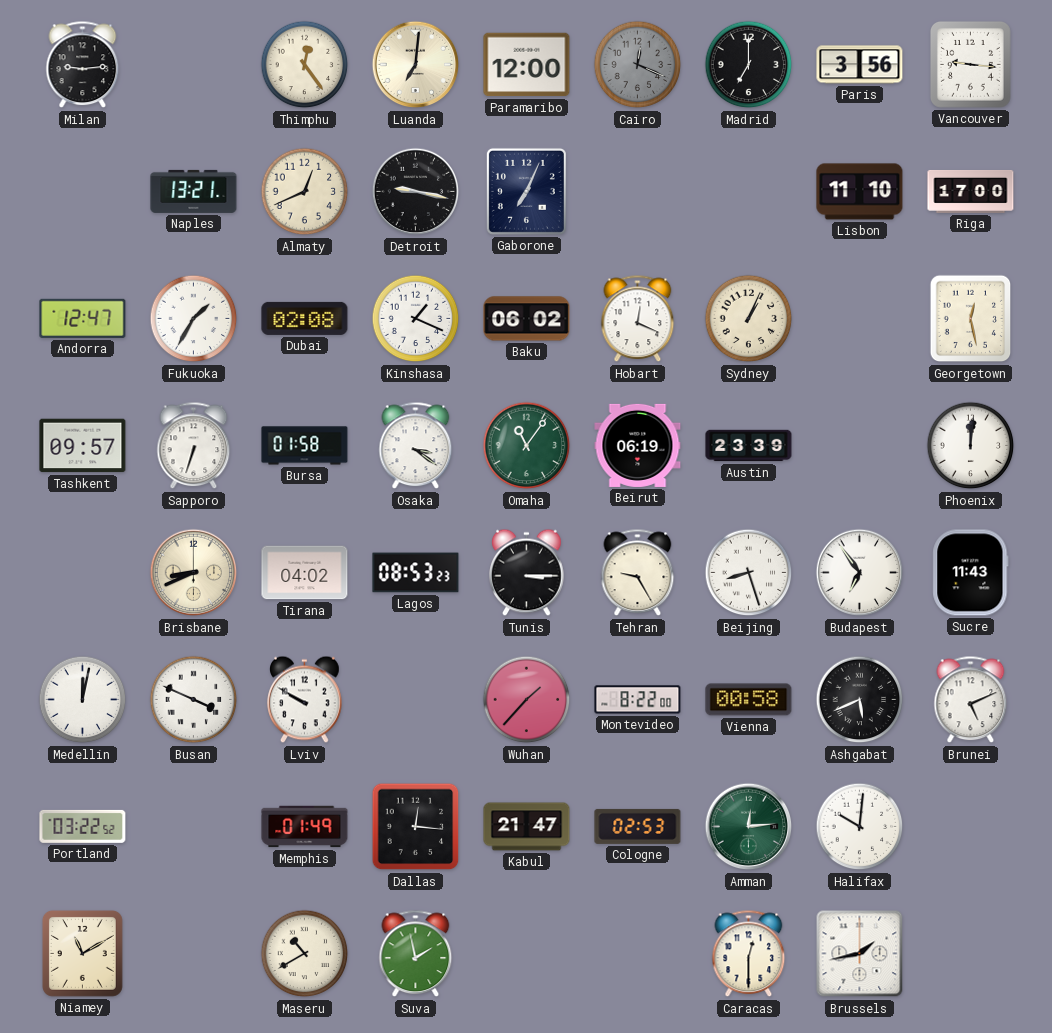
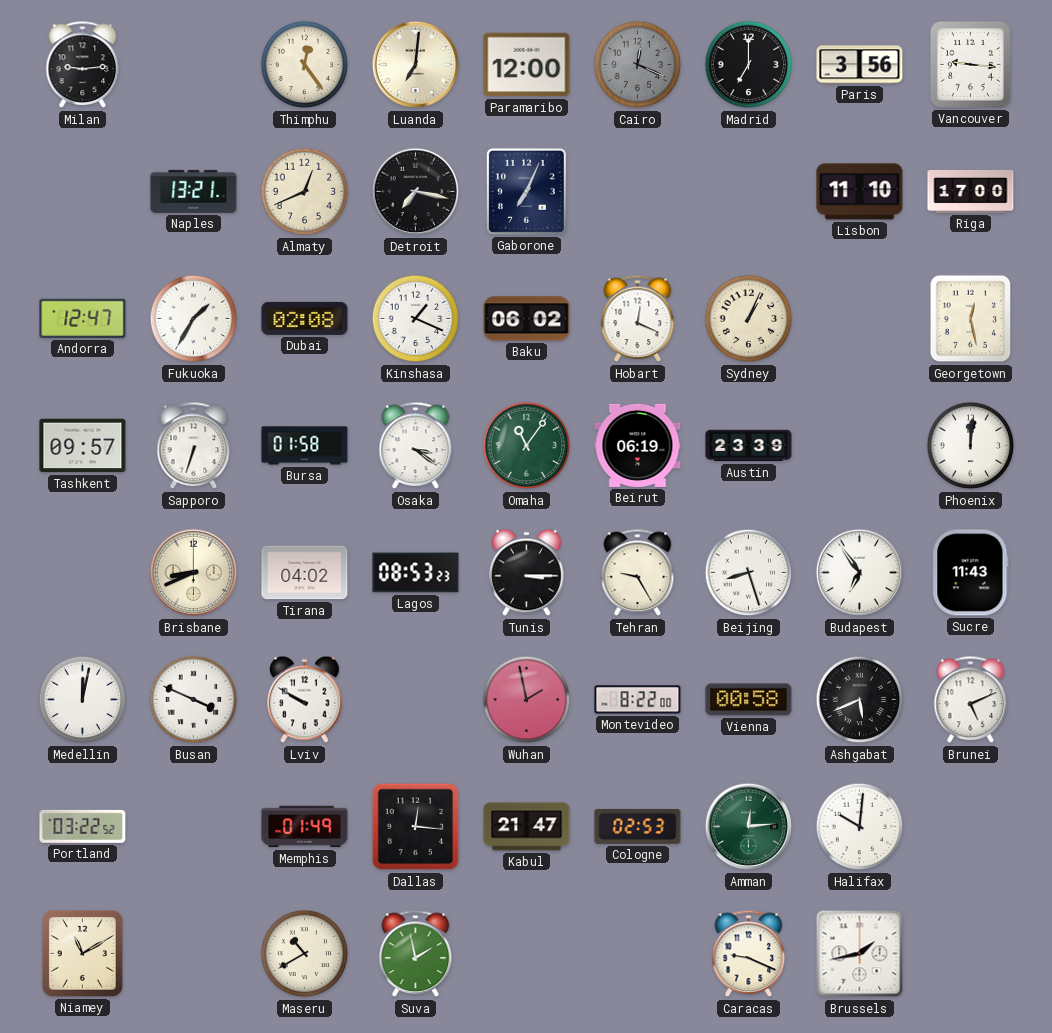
Detroit: 9:17 -> 7:17 (416, 192)
Wuhan: 1:37 -> 1:58 (527, 700)
Caracas: 12:30 -> 9:19 (749, 954)
